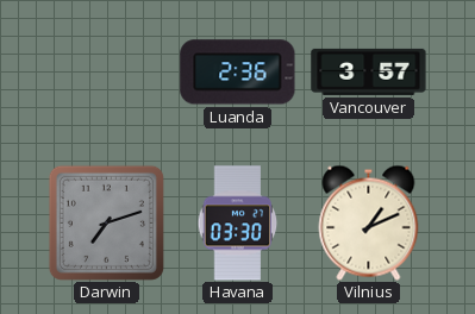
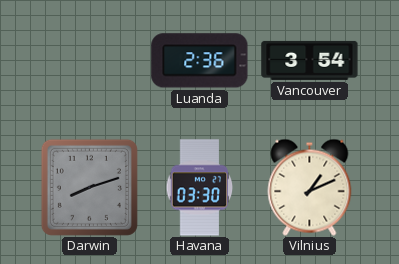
Vancouver: 3:57 -> 3:54 (310, 60)
Darwin: 7:12 -> 8:12 (89, 187)
